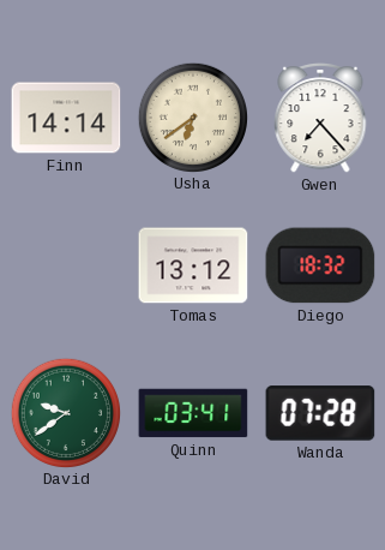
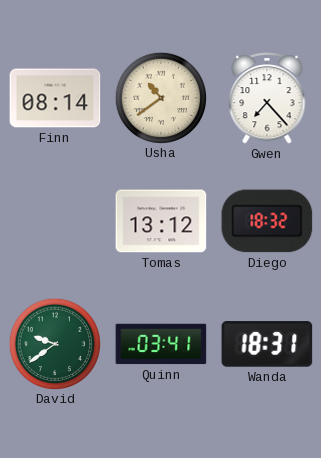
Finn: 14:14 -> 08:14 (55, 98)
Usha: 6:39 -> 10:39 (160, 97)
Wanda: 07:28 -> 18:31 (267, 344)
